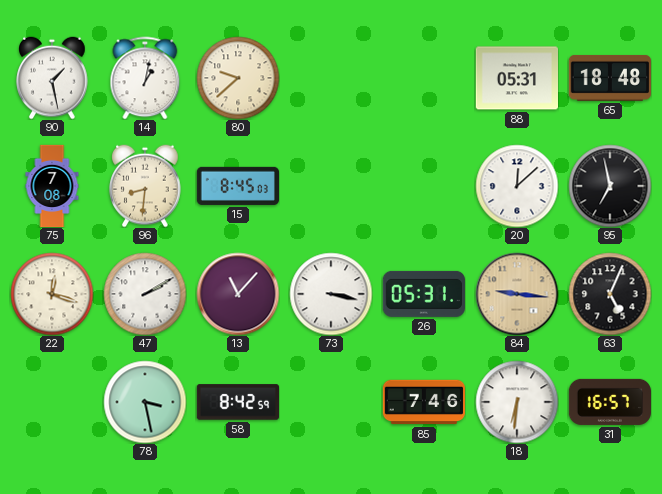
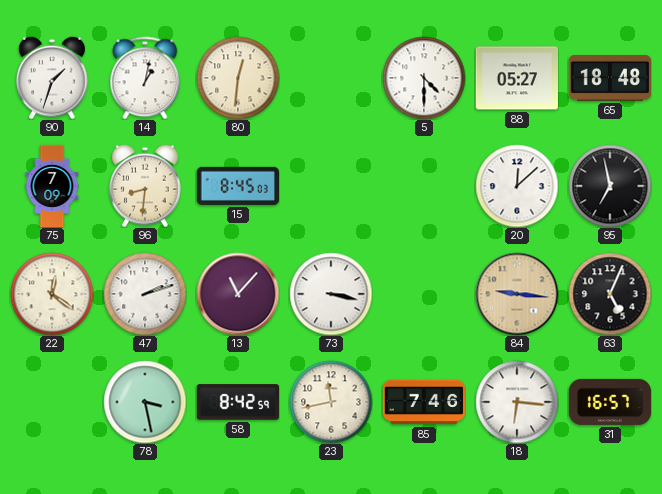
90: 1:28 -> 1:33 (52, 78)
80: 9:38 -> 12:31 (238, 78)
5: none -> 4:30 (424, 78)
88: 05:31 -> 05:27 (516, 78)
75: 7:08 -> 7:09 (52, 186)
22: 12:18 -> 12:21 (52, 294)
47: 2:10 -> 2:12 (145, 294)
26: 05:31 -> none (424, 294)
23: none -> 11:43 (331, 402)
18: 6:31 -> 6:16 (517, 402)
